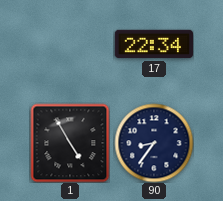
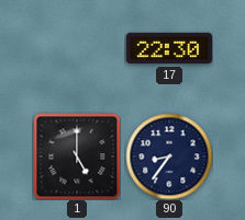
17: 22:34 -> 22:30 (168, 48)
1: 4:55 -> 5:00 (77, 157)
